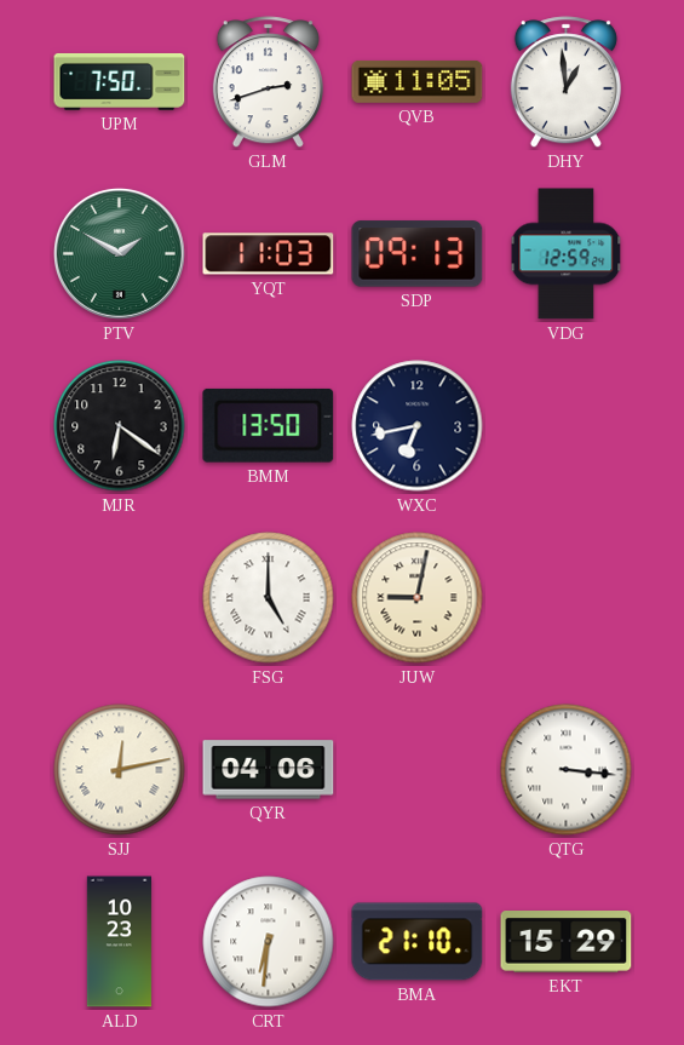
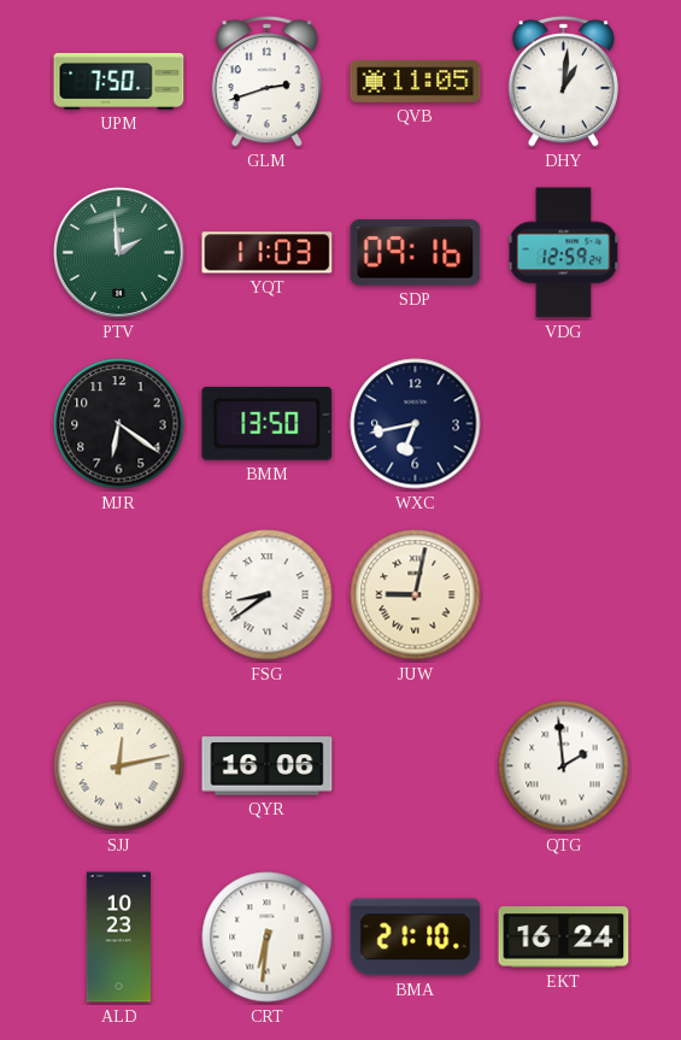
DHY: 12:59 -> 1:01 (563, 82)
PTV: 1:50 -> 1:59 (118, 252)
SDP: 09:13 -> 09:16 (416, 253)
FSG: 5:00 -> 8:39 (268, 595)
QYR: 04:06 -> 16:06 (268, 766)
QTG: 3:16 -> 1:59 (564, 766)
EKT: 15:29 -> 16:24 (564, 938)
